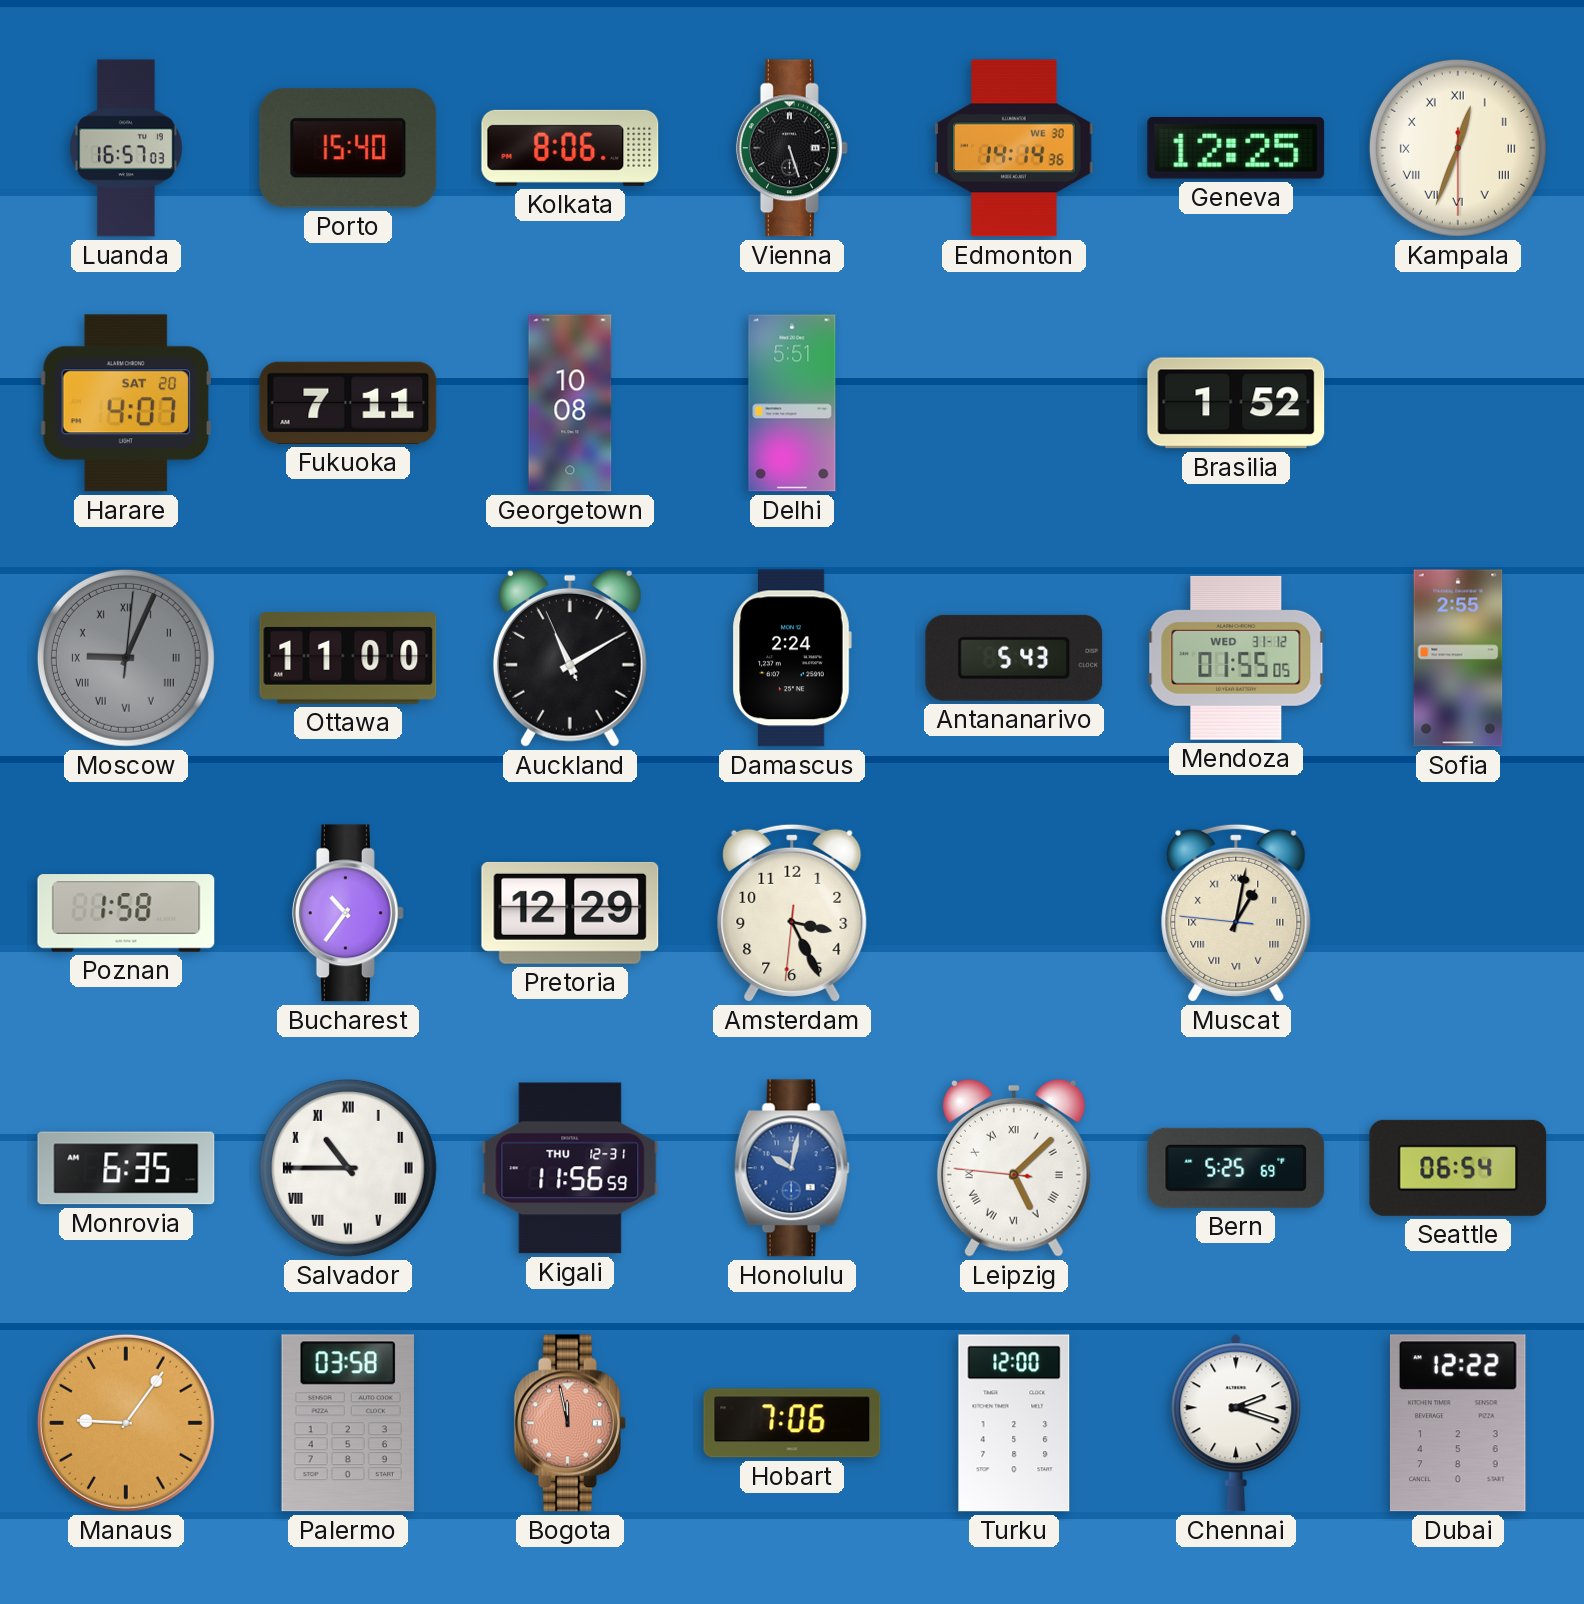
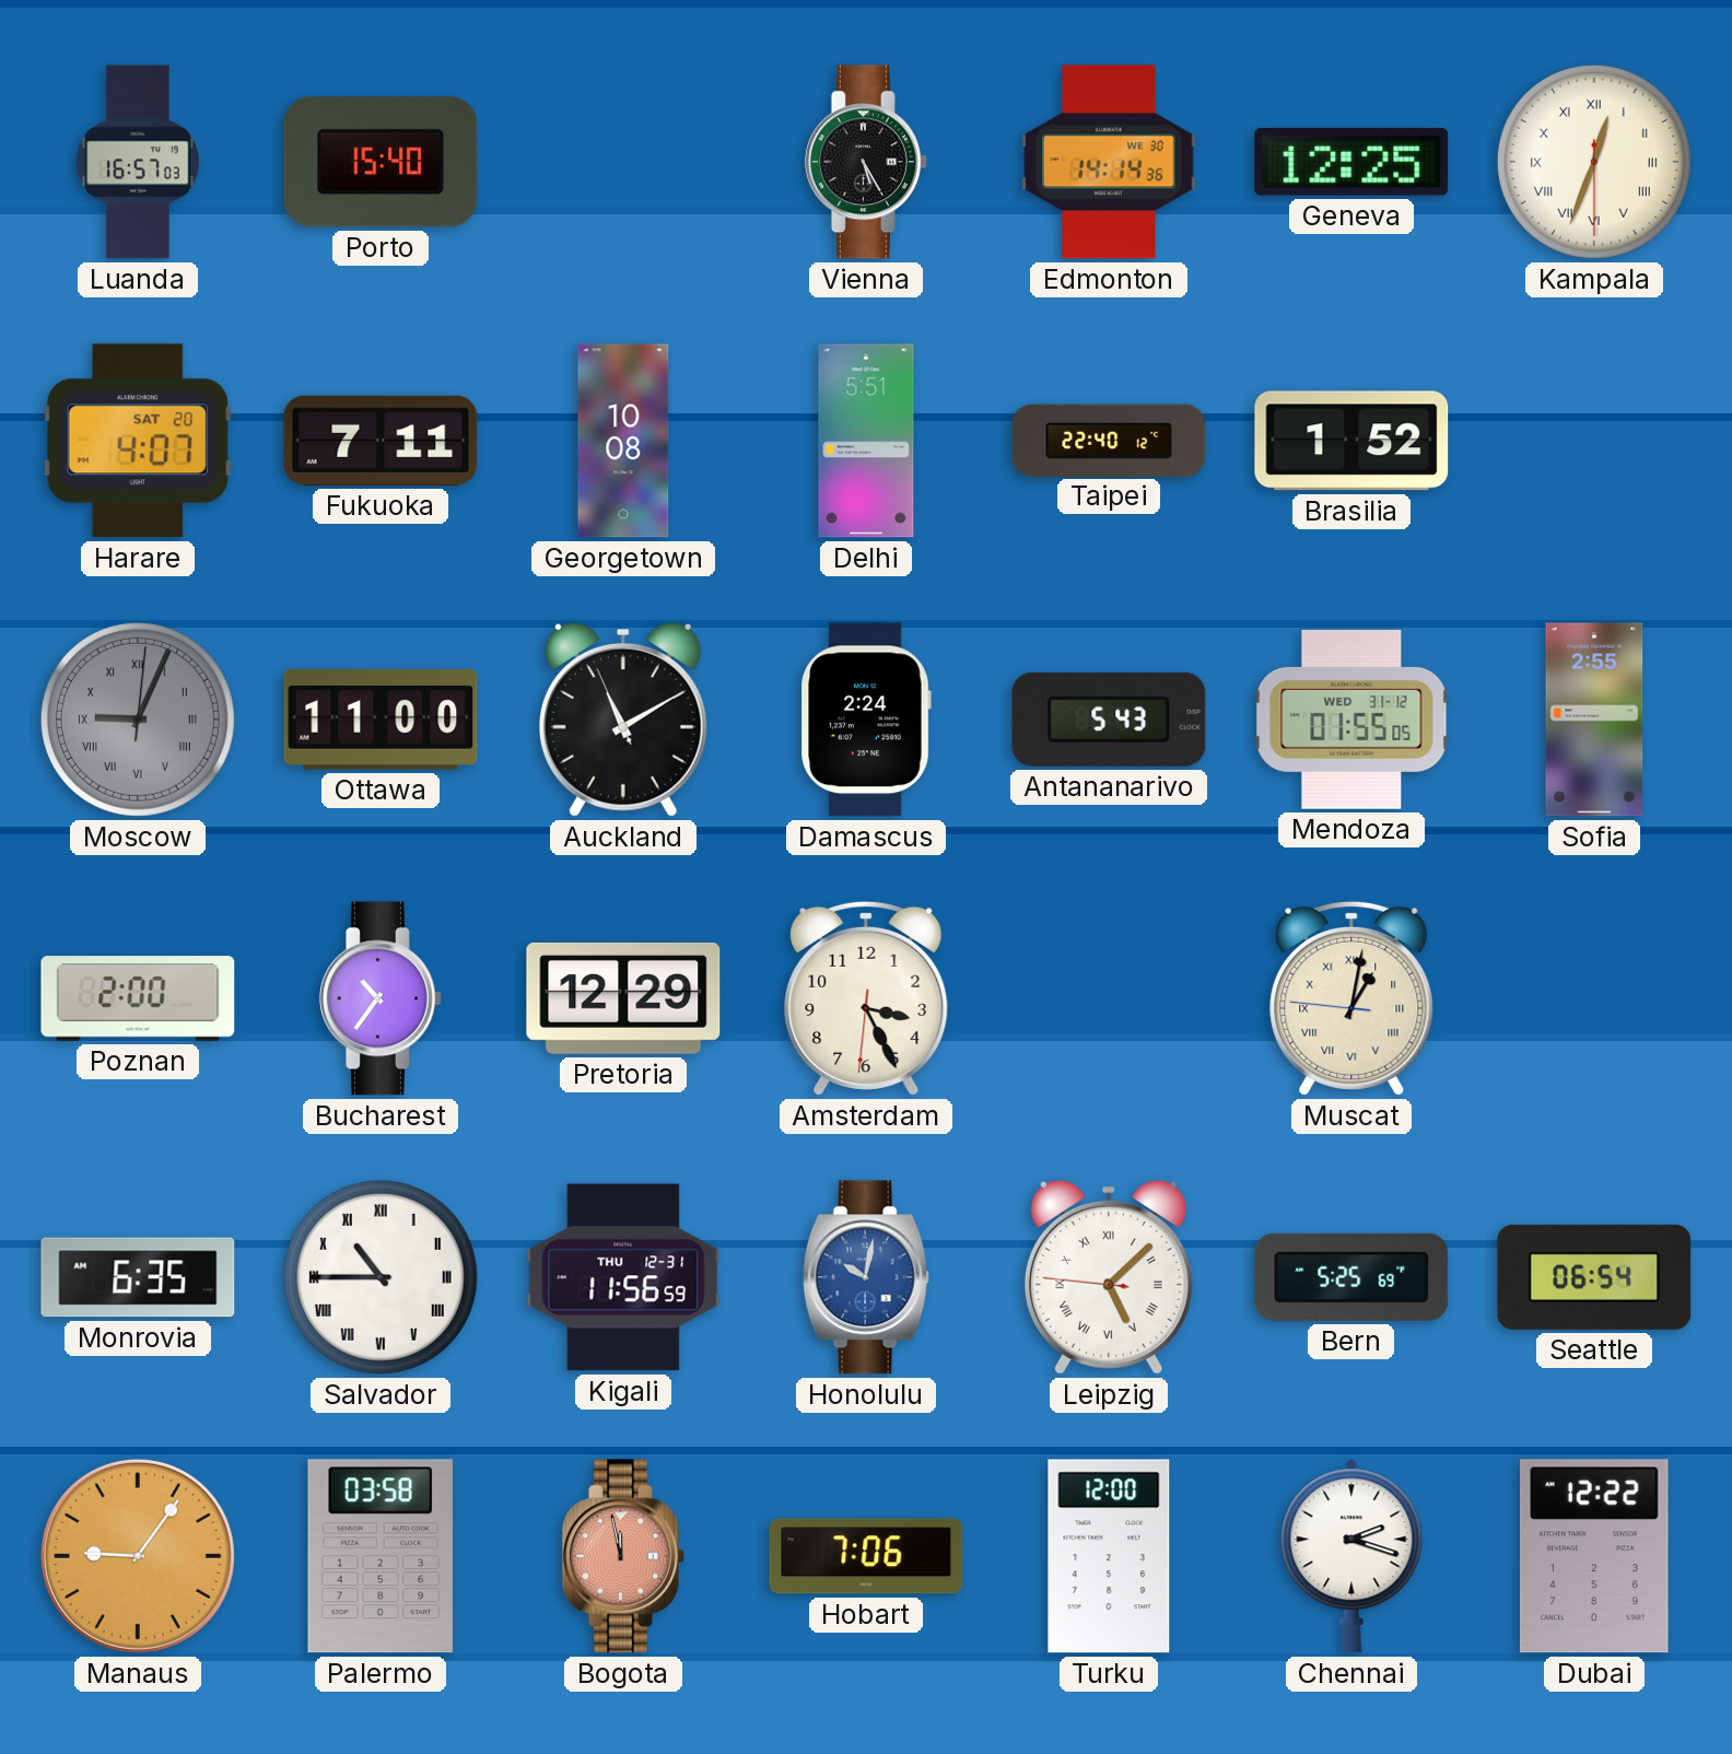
Kolkata: 8:06 -> none (570, 148)
Vienna: 5:27 -> 5:25 (866, 162)
Taipei: none -> 22:40 (1109, 440)
Poznan: 1:58 -> 2:00 (138, 998)
